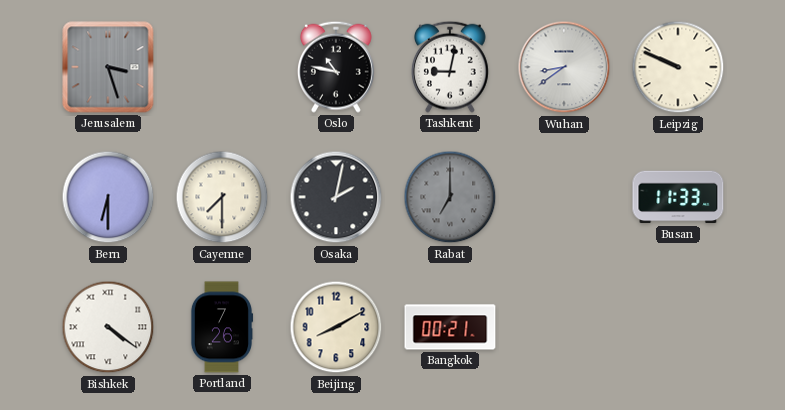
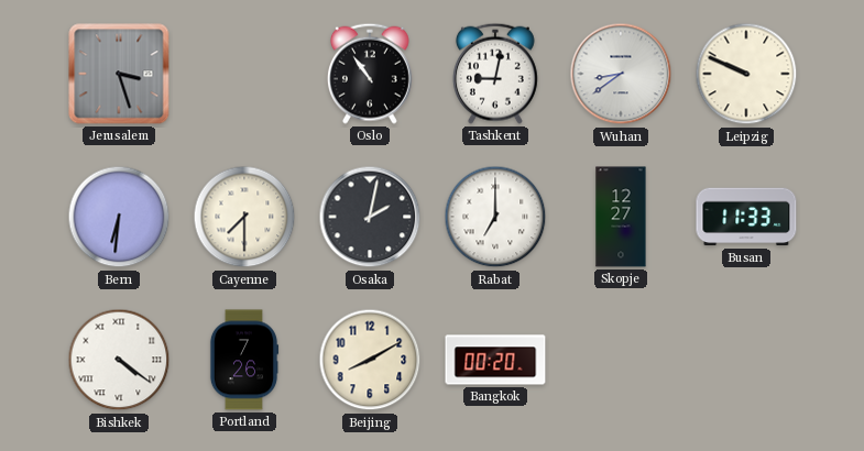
Oslo: 10:47 -> 10:54 (370, 74)
Bern: 6:30 -> 6:31 (119, 217)
Rabat dial: grey -> white (495, 217)
Skopje: none -> 12:27 (621, 217)
Bangkok: 00:21 -> 00:20 (495, 360)
